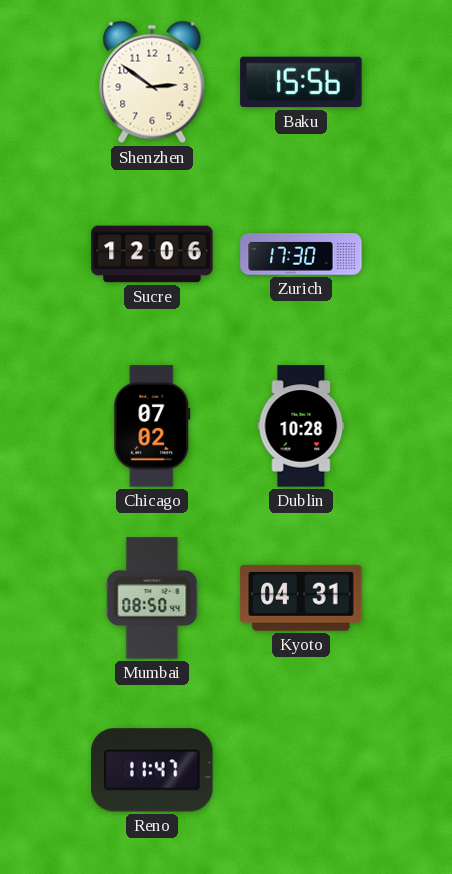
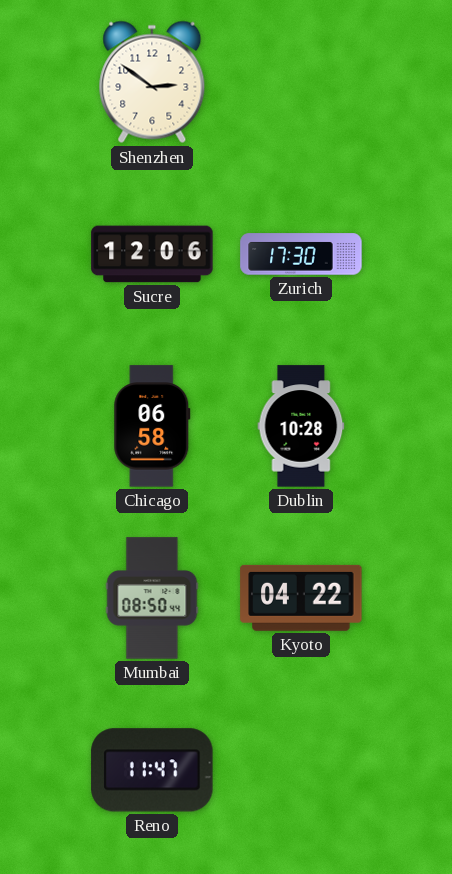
Baku: 15:56 -> none (301, 82)
Chicago: 07:02 -> 06:58 (152, 426)
Kyoto: 04:31 -> 04:22 (301, 598)
